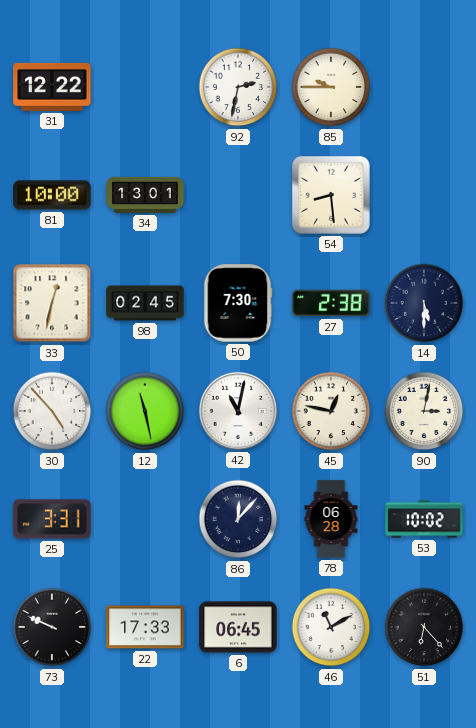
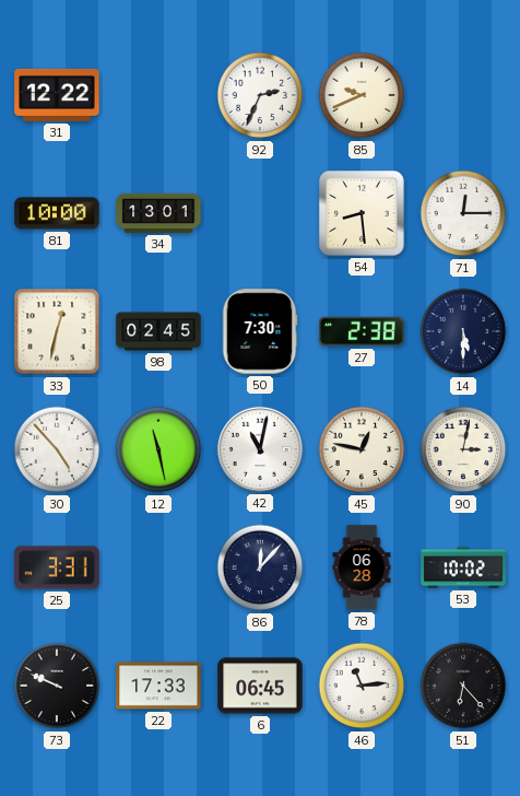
92: 2:32 -> 2:34 (260, 95)
85: 9:45 -> 9:41 (362, 95)
71: none -> 12:15 (463, 213)
46: 11:10 -> 11:14 (362, 686)
